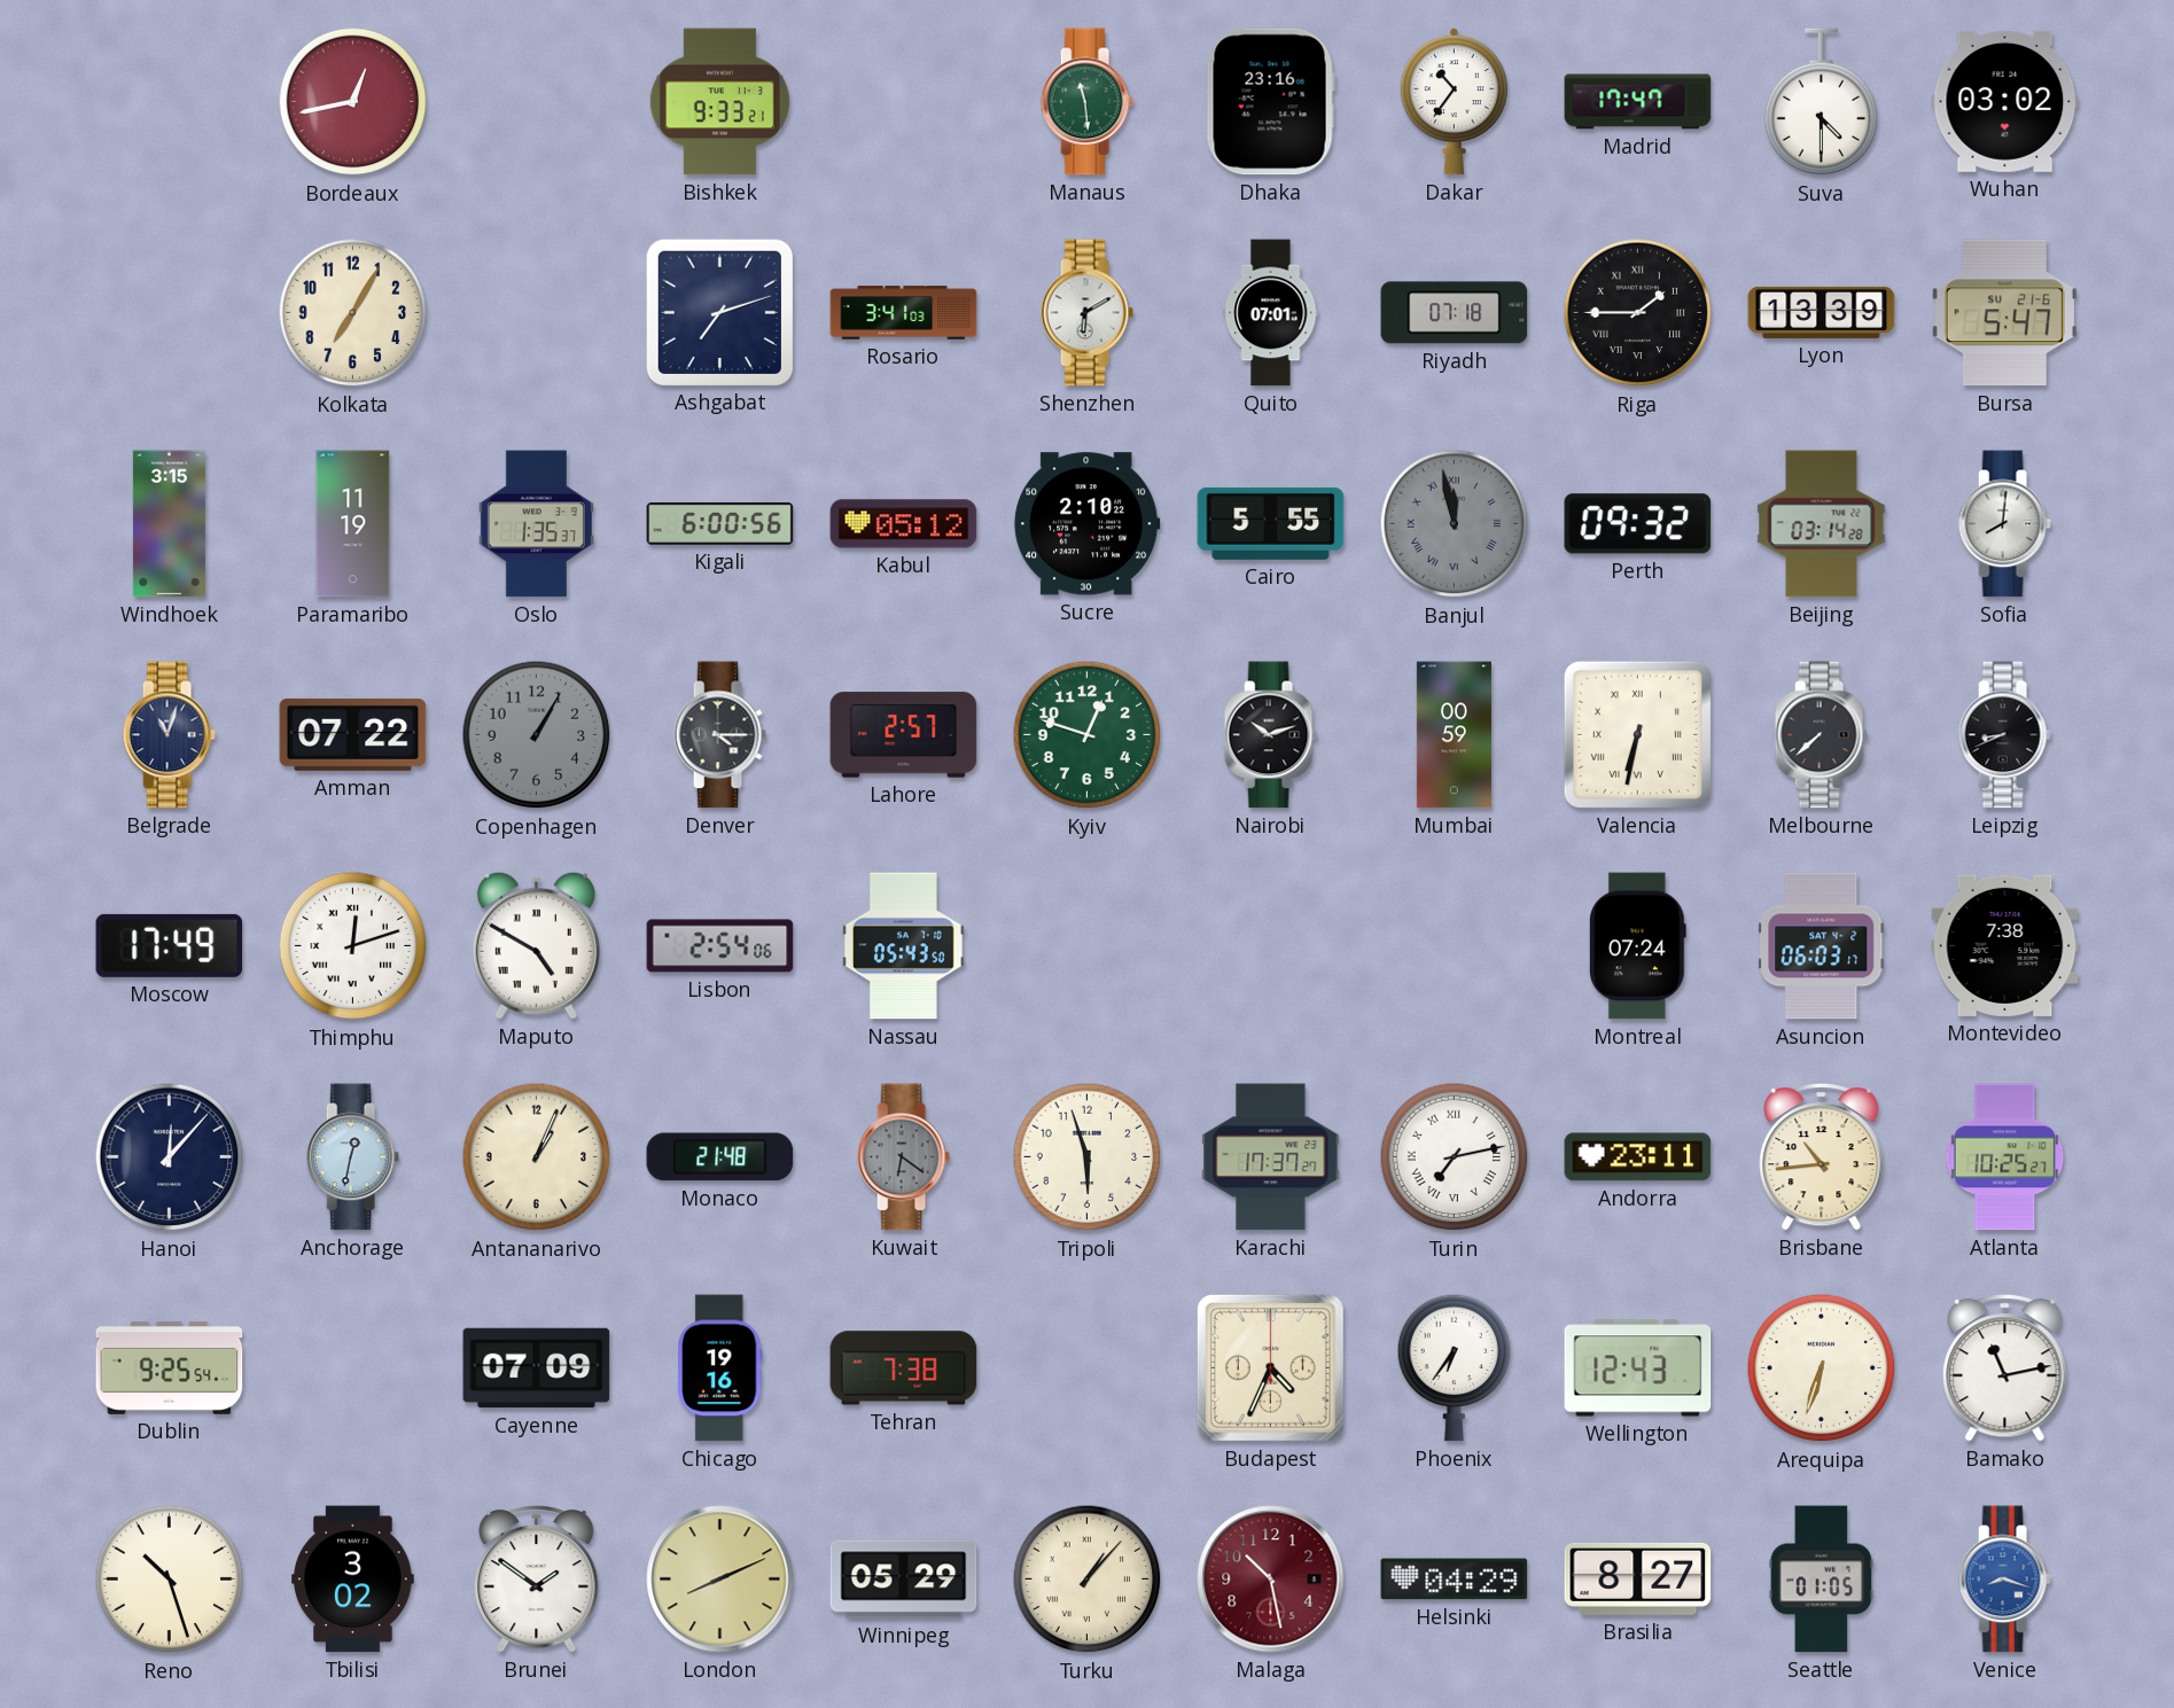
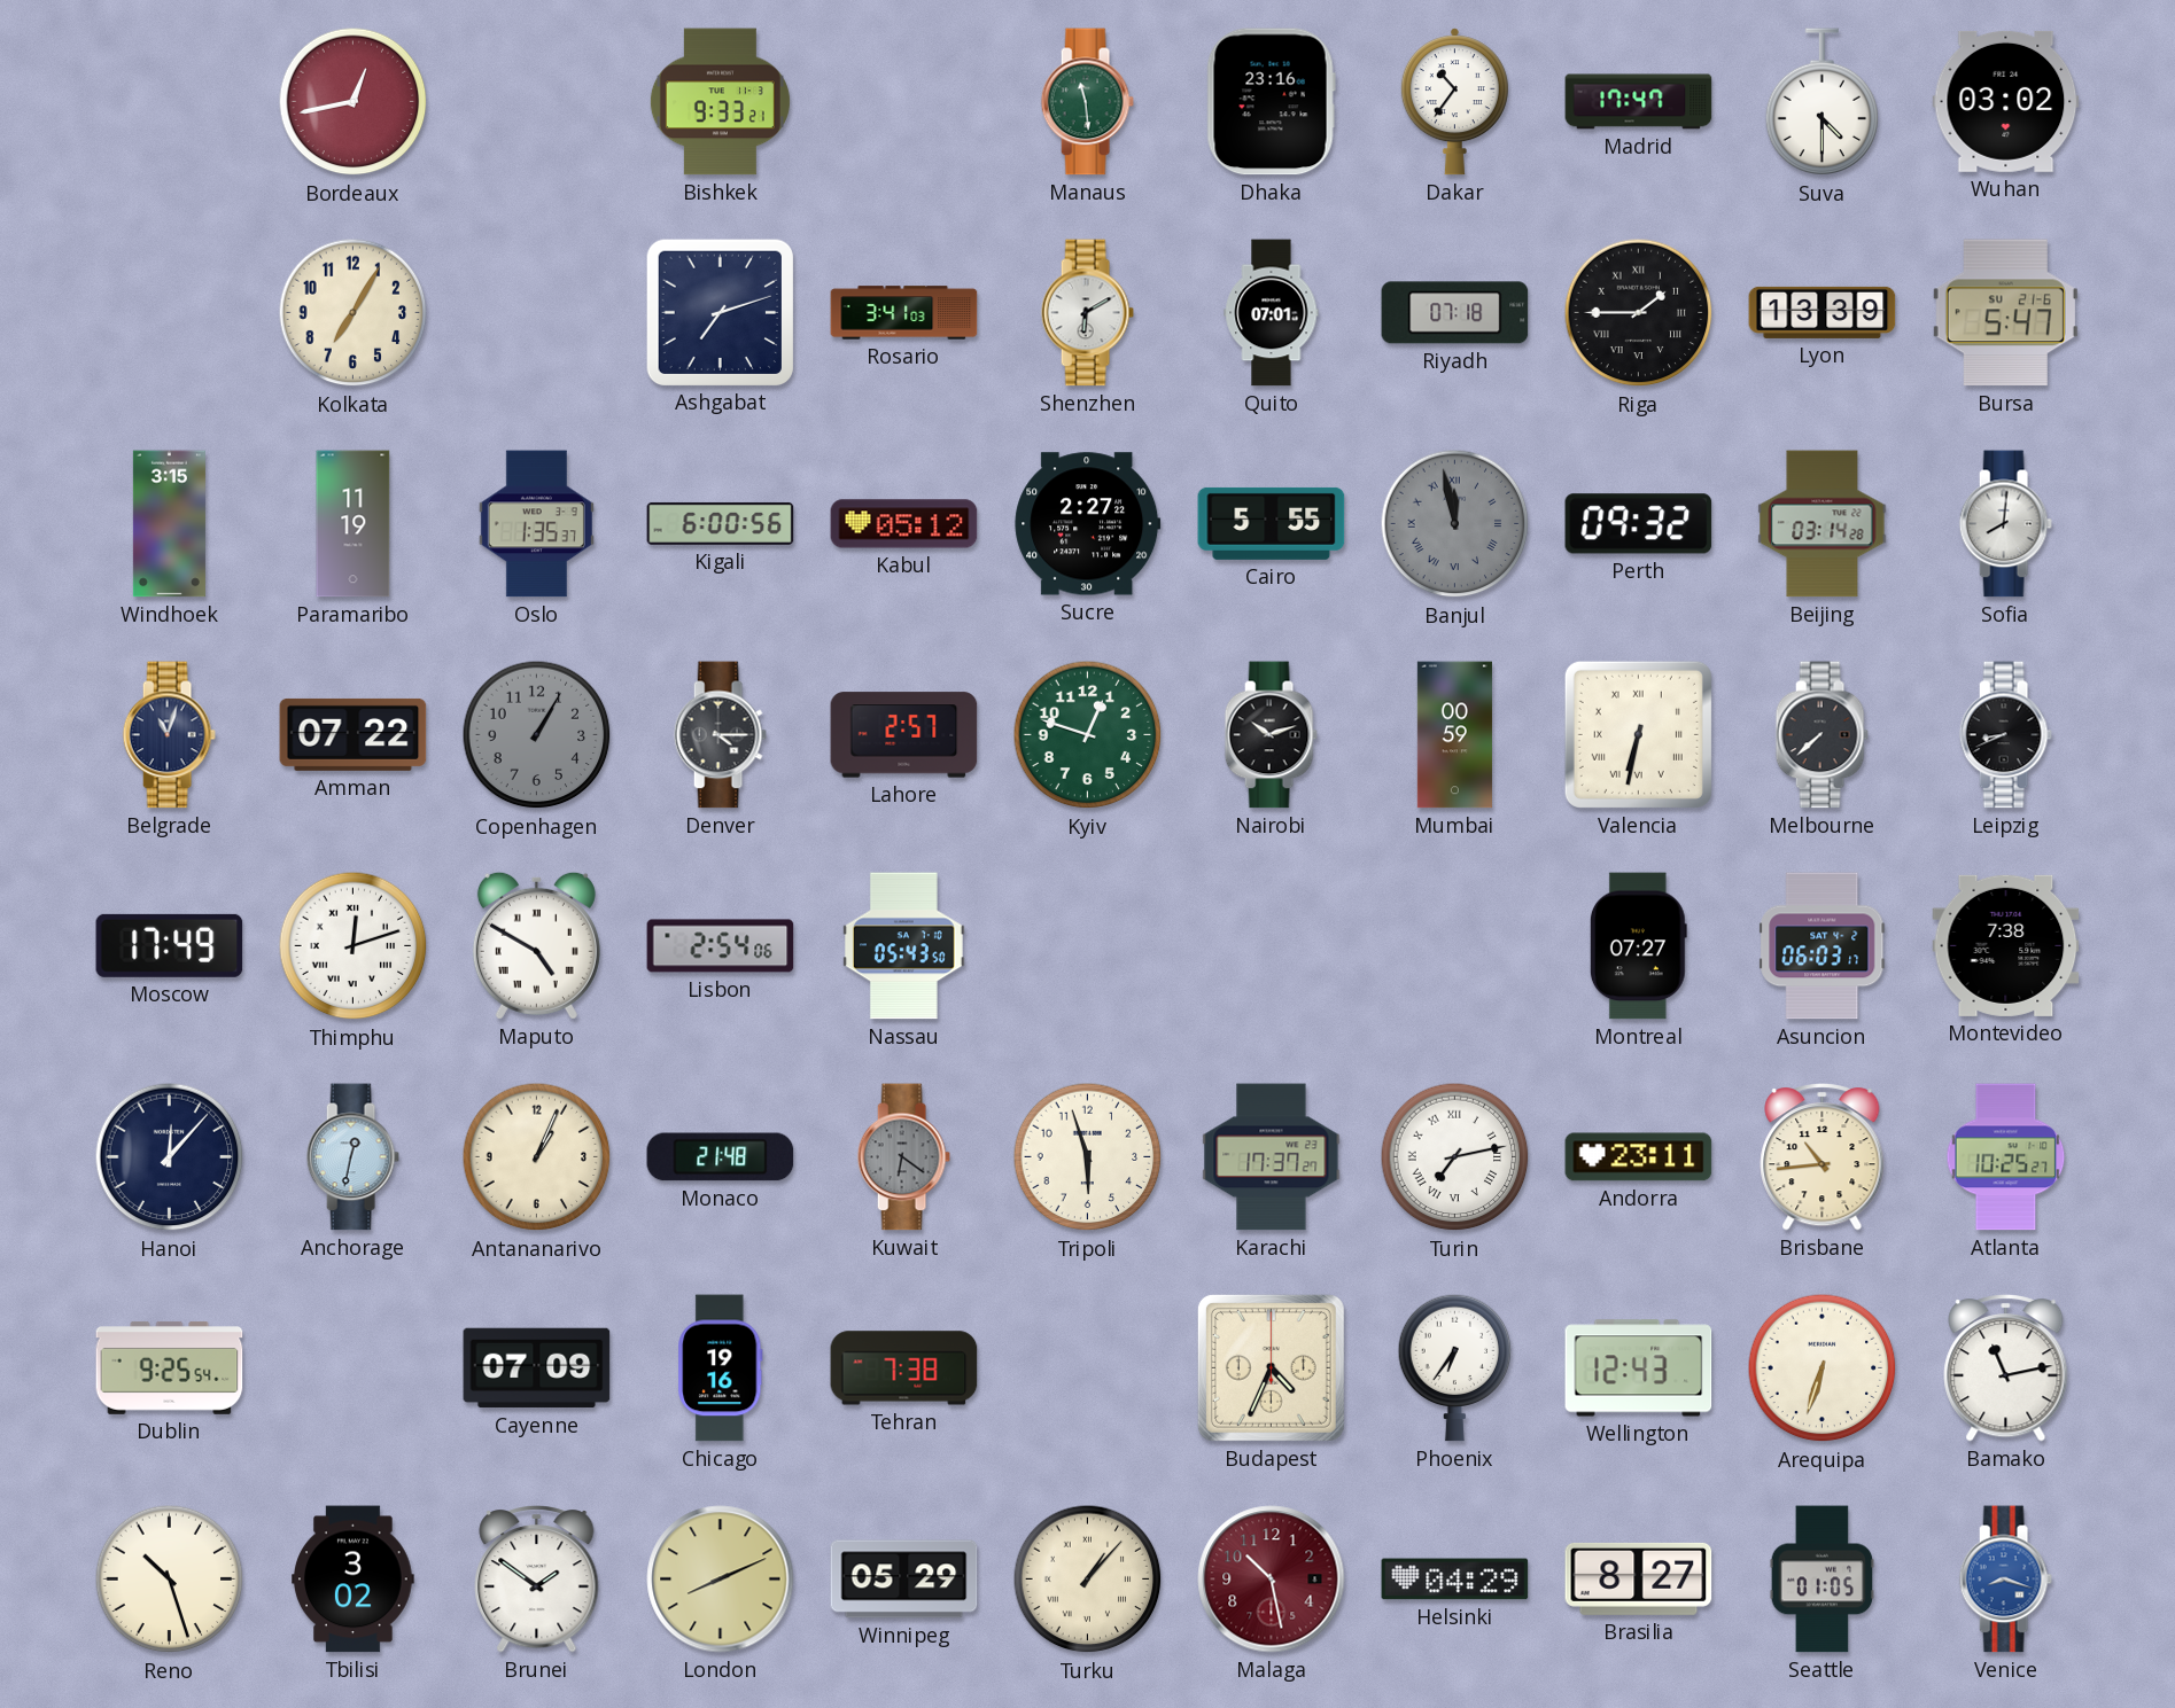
Sucre: 2:10 -> 2:27 (1088, 524)
Montreal: 07:24 -> 07:27 (1638, 946)
